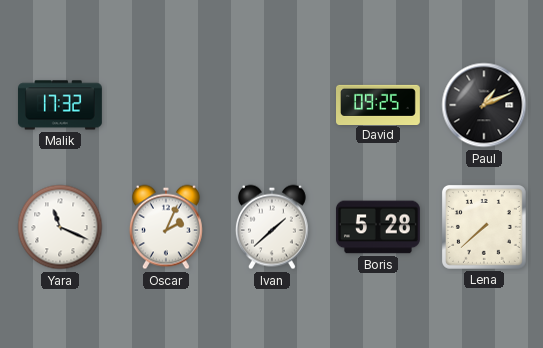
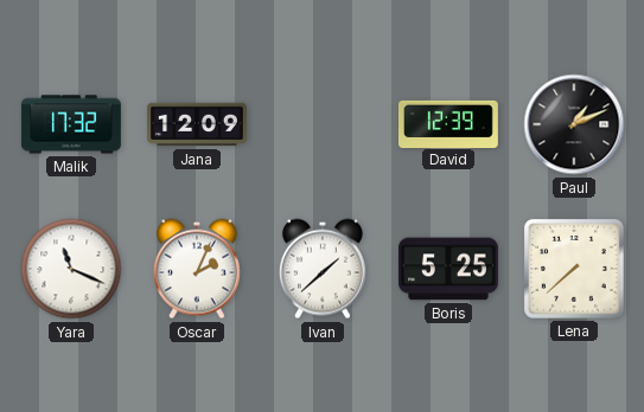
Jana: none -> 12:09 (198, 124)
David: 09:25 -> 12:39 (449, 123)
Boris: 5:28 -> 5:25 (448, 269)
